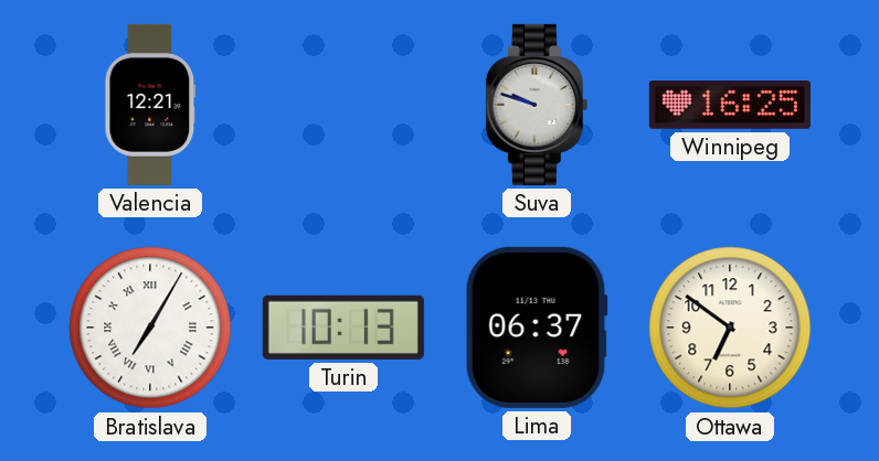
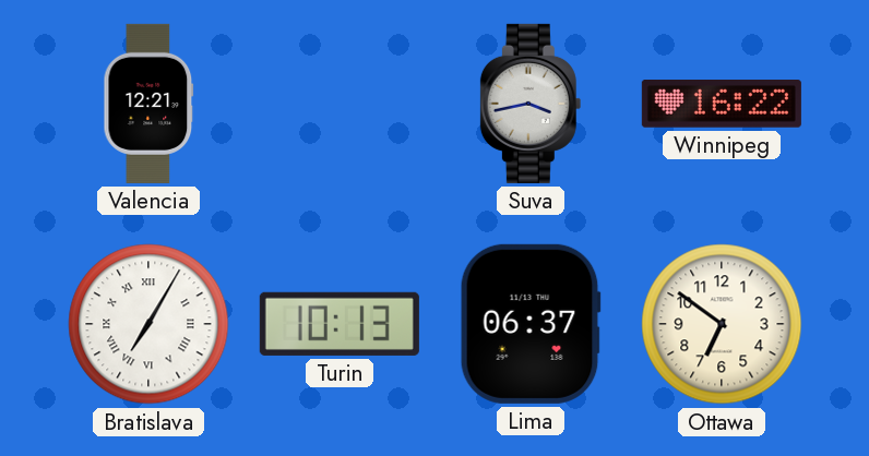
Suva: 9:48 -> 3:43 (531, 104)
Winnipeg: 16:25 -> 16:22 (722, 105)
